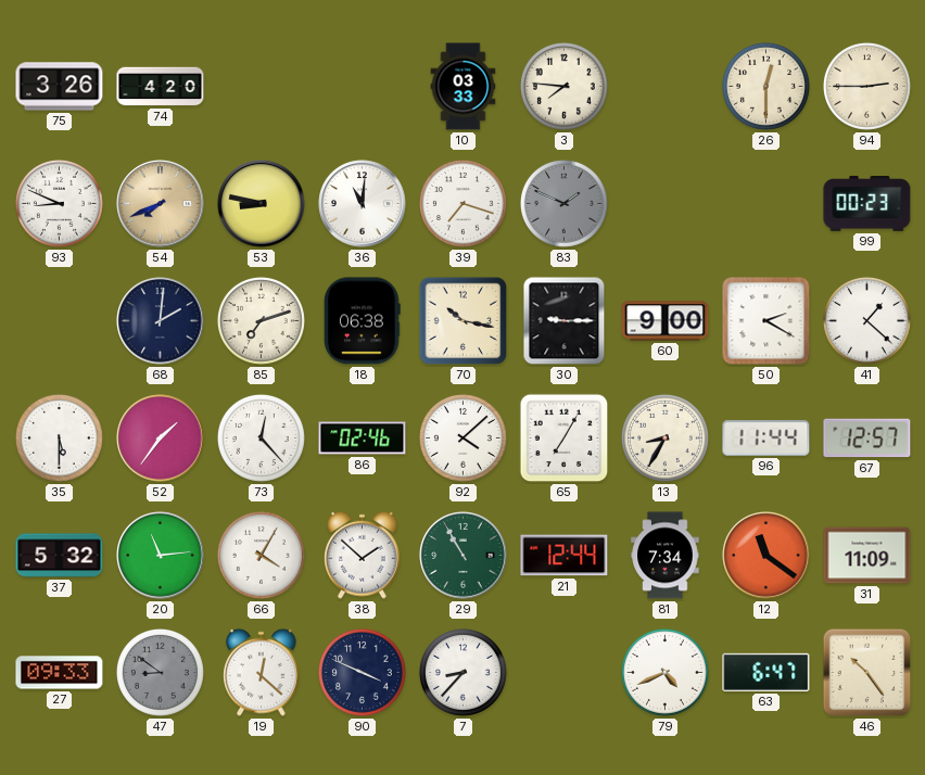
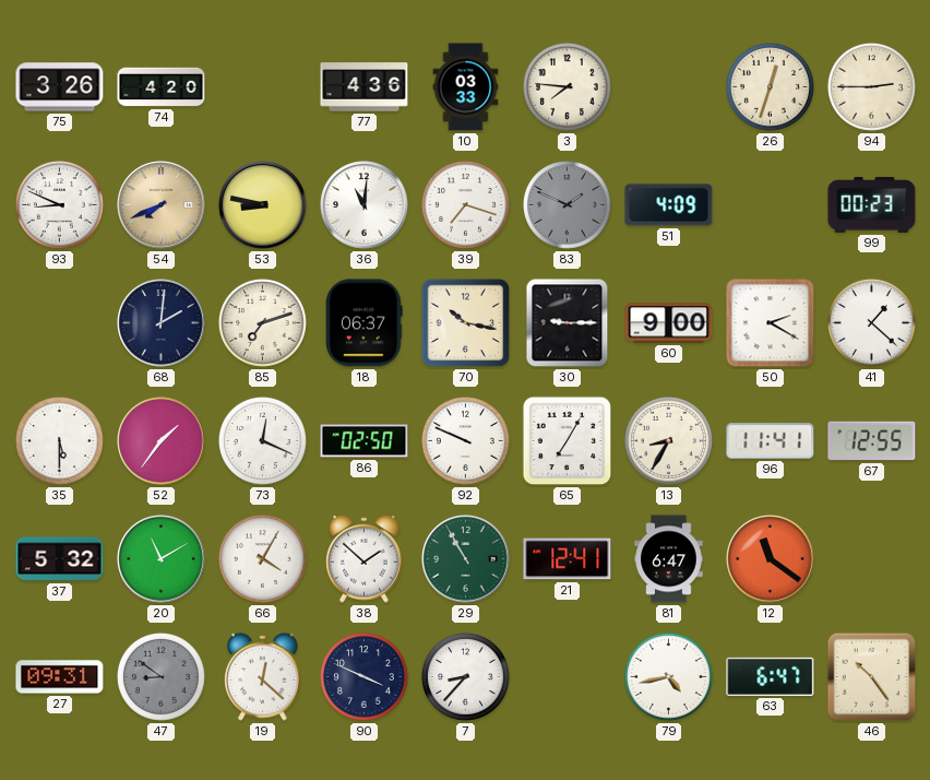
77: none -> 4:36 (365, 87)
26: 12:30 -> 12:33 (770, 86)
51: none -> 4:09 (669, 205)
18: 06:38 -> 06:37 (365, 323)
73: 12:23 -> 12:19 (262, 440)
86: 02:46 -> 02:50 (365, 441)
92: 4:08 -> 9:49 (465, 440)
96: 11:44 -> 11:41 (771, 441)
67: 12:57 -> 12:55 (872, 441)
20: 11:14 -> 11:10 (162, 559)
21: 12:44 -> 12:41 (568, 559)
81: 7:34 -> 6:47 (669, 559)
31: 11:09 -> none (867, 556)
27: 09:33 -> 09:31 (60, 677)
79: 4:41 -> 4:43 (668, 676)
